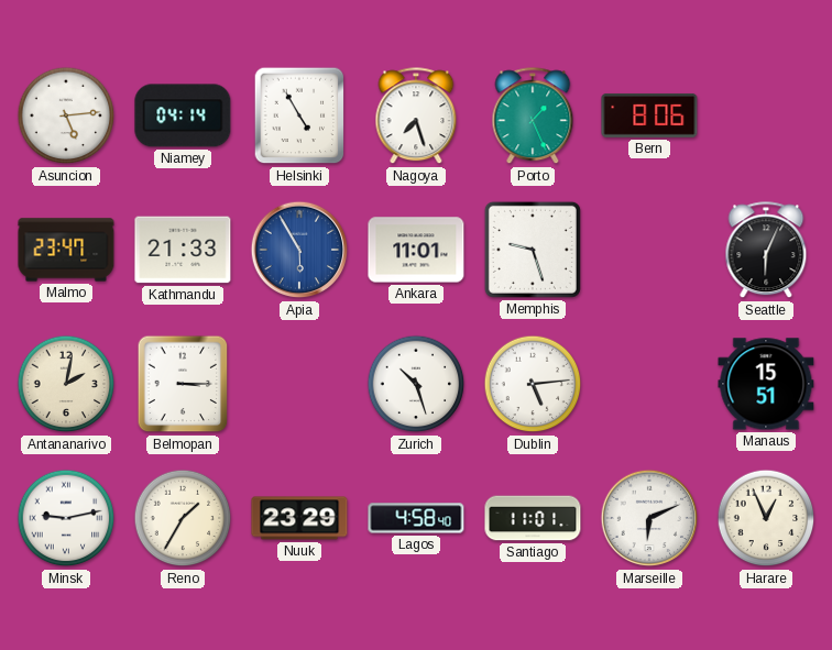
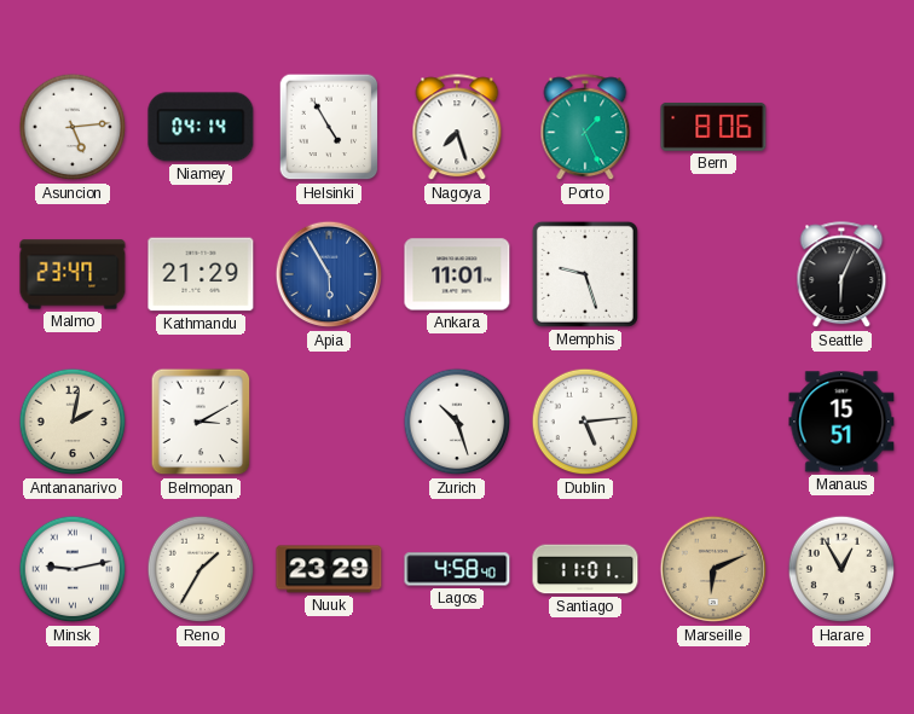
Kathmandu: 21:33 -> 21:29 (201, 274)
Belmopan: 3:15 -> 3:10 (201, 422)
Marseille dial: white -> champagne (713, 569)
Harare: 12:56 -> 12:55 (841, 569)
